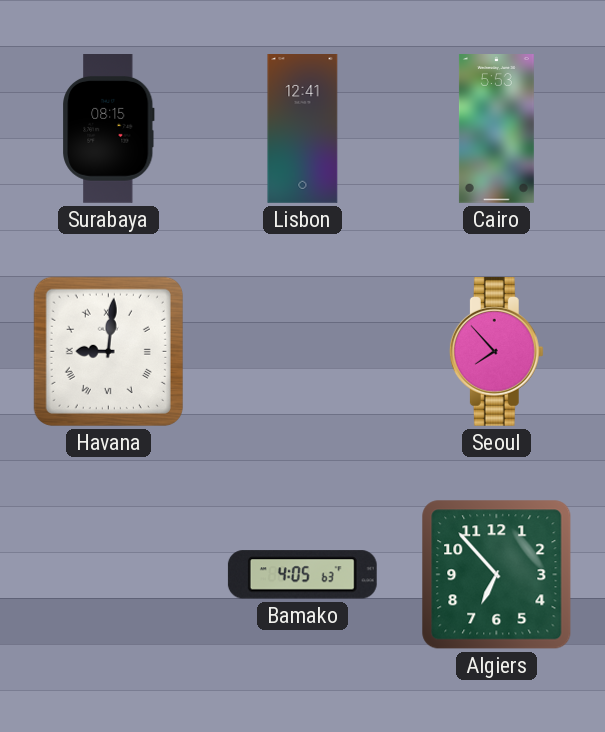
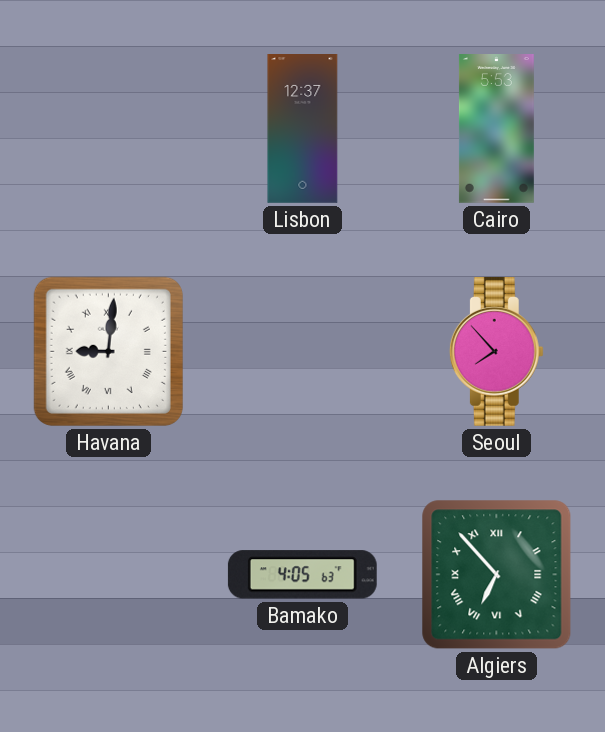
Surabaya: 08:15 -> none (109, 129)
Lisbon: 12:41 -> 12:37 (303, 129)
Algiers numerals: Arabic -> Roman (497, 575)
